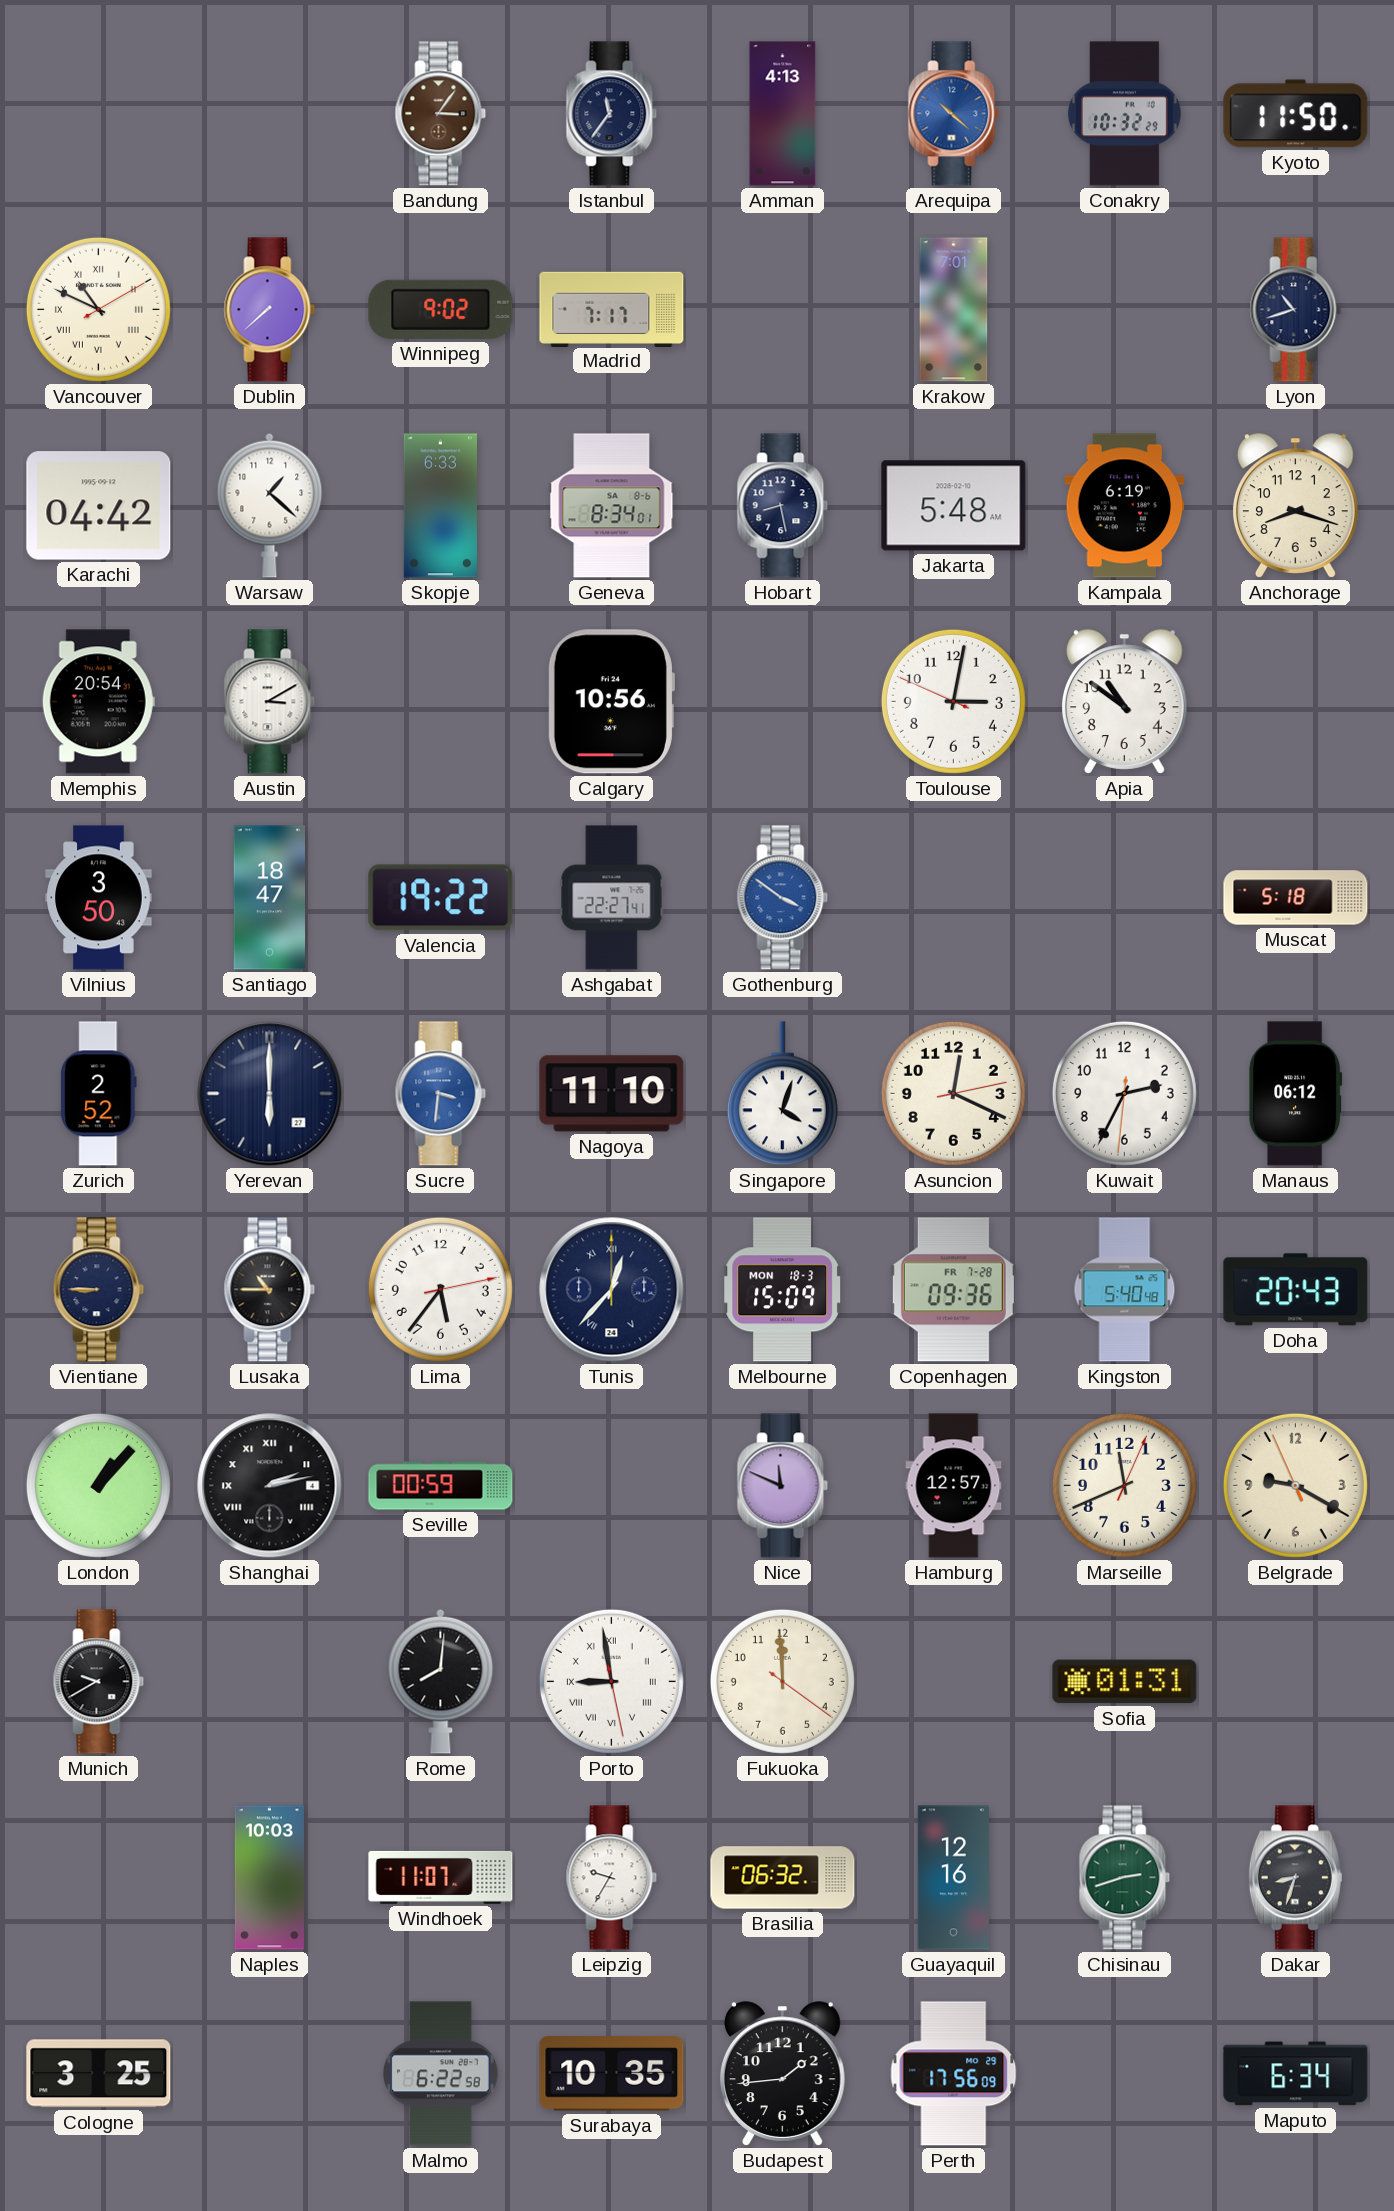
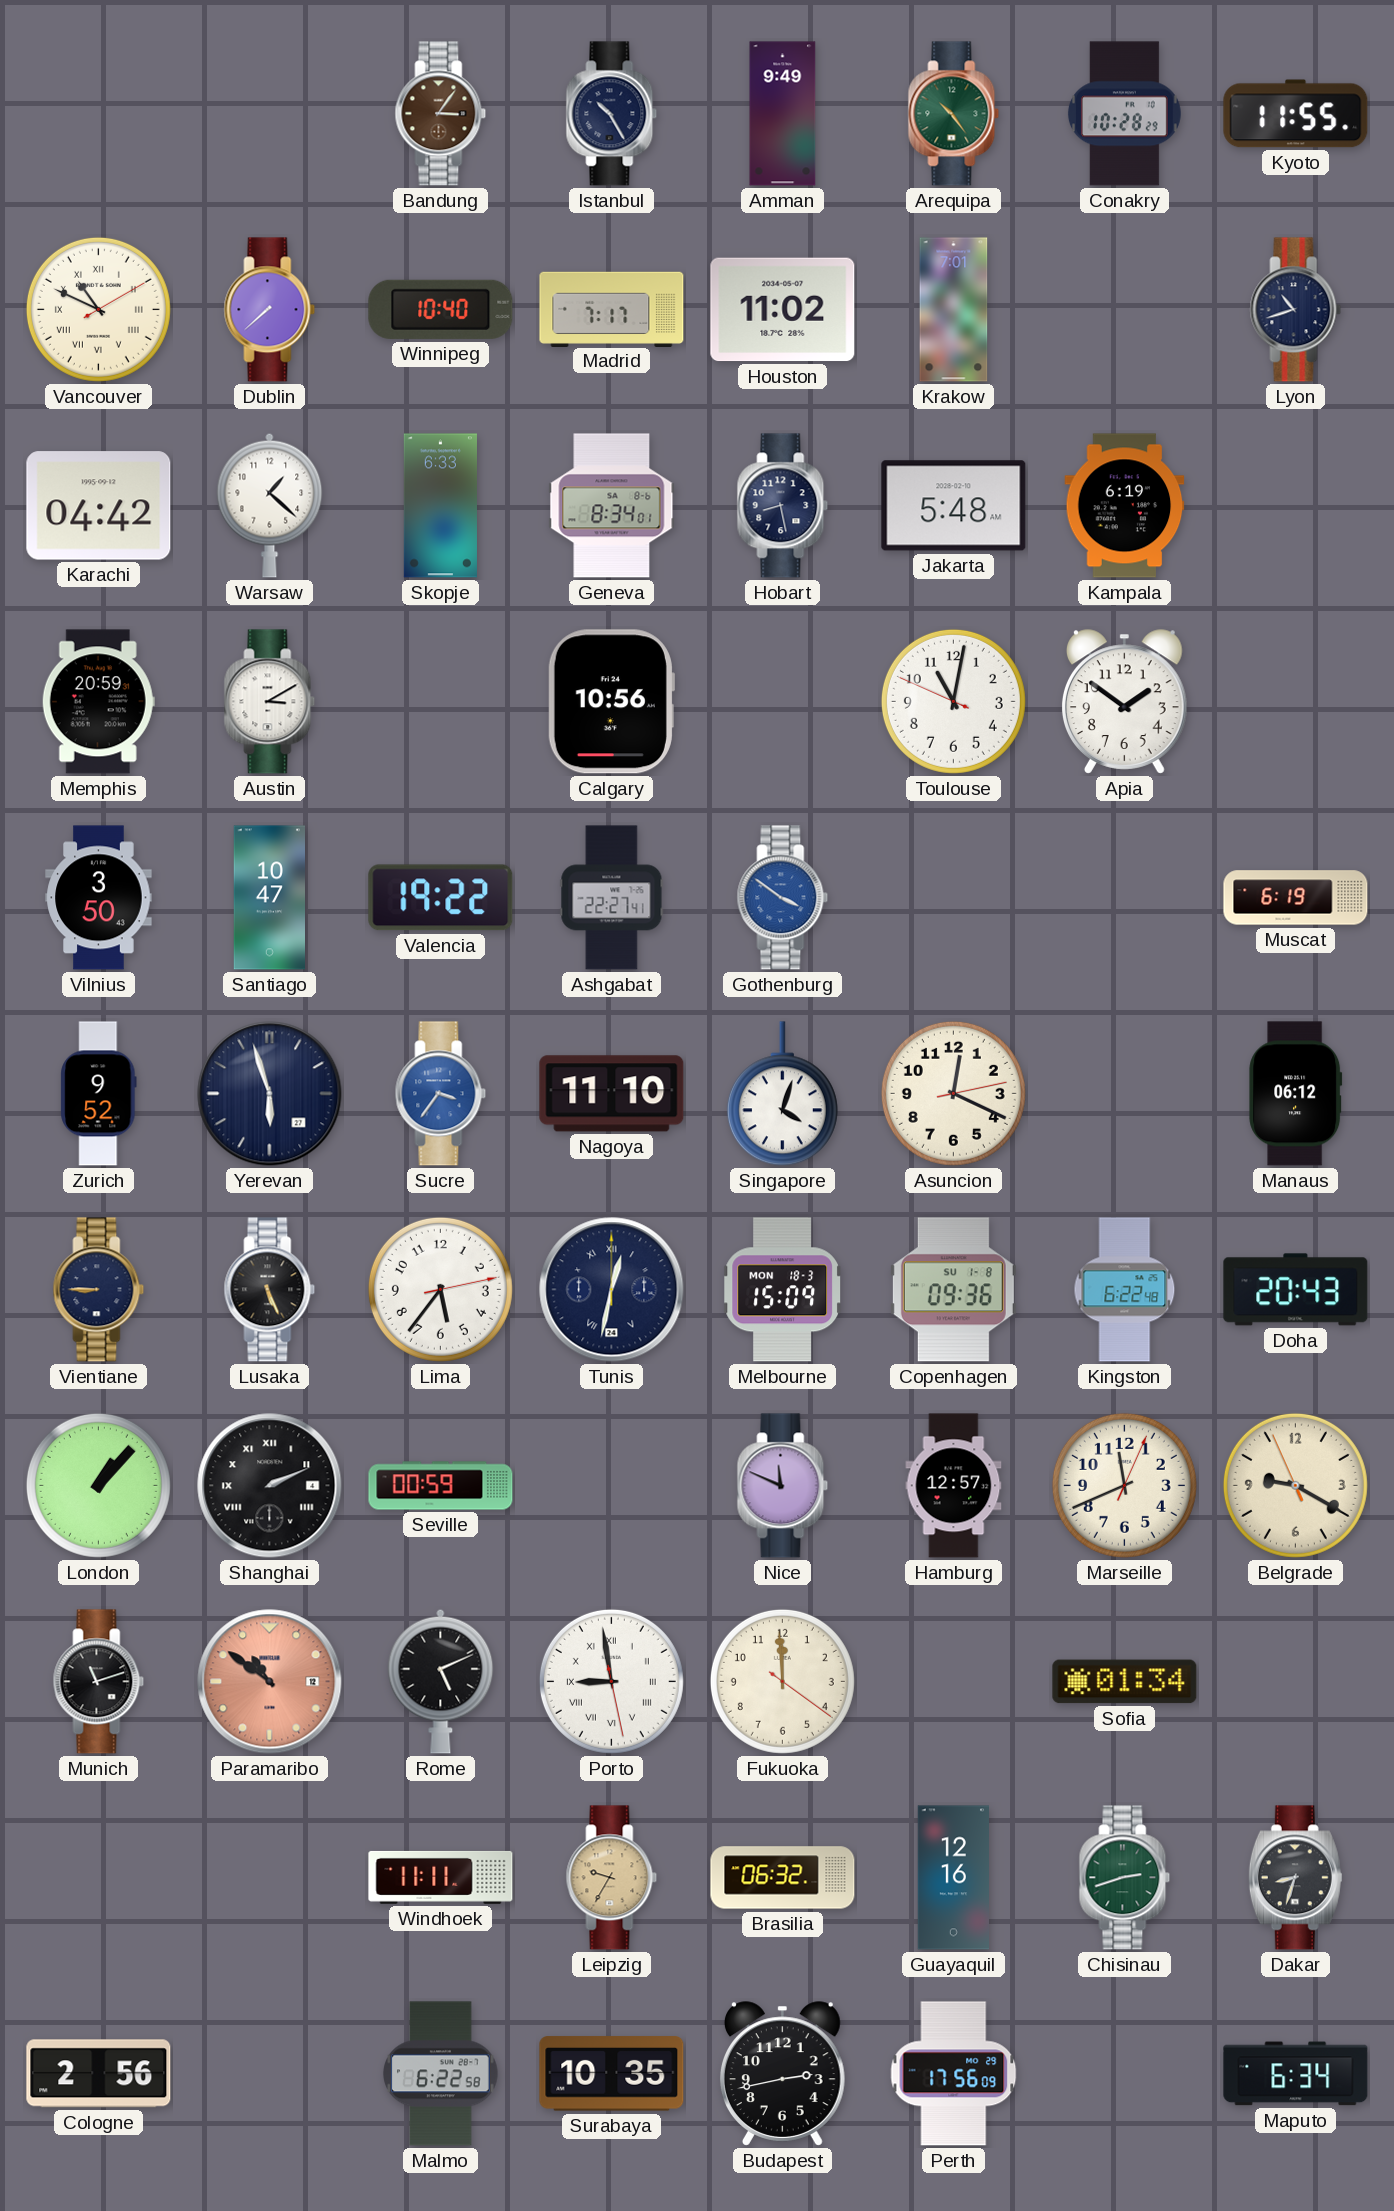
Istanbul: 11:36 -> 10:25 (612, 114)
Amman: 4:13 -> 9:49 (783, 114)
Arequipa: 10:22 -> 10:24 (954, 114)
Arequipa dial: blue -> green (954, 114)
Conakry: 10:32 -> 10:28 (1124, 114)
Kyoto: 11:50 -> 11:55 (1296, 114)
Winnipeg: 9:02 -> 10:40 (441, 309)
Houston: none -> 11:02 (783, 310)
Anchorage: 8:18 -> none (1295, 506)
Memphis: 20:54 -> 20:59 (98, 702)
Toulouse: 3:01 -> 11:01 (953, 701)
Apia: 10:51 -> 1:51 (1124, 702)
Santiago: 18:47 -> 10:47 (270, 898)
Muscat: 5:18 -> 6:19 (1296, 898)
Zurich: 2:52 -> 9:52 (99, 1094)
Yerevan: 6:00 -> 5:57 (270, 1094)
Sucre: 3:31 -> 3:36 (441, 1094)
Kuwait: 2:34 -> none (1124, 1093)
Lusaka: 10:45 -> 5:26 (270, 1290)
Tunis: 12:37 -> 12:32 (612, 1290)
Copenhagen date: FR 7-28 -> SU 1-8 (953, 1290)
Kingston: 5:40 -> 6:22 (1125, 1290)
Shanghai: 2:13 -> 2:11 (270, 1486)
Munich: 9:40 -> 11:12 (99, 1682)
Paramaribo: none -> 10:51 (270, 1682)
Rome: 8:01 -> 5:11 (441, 1681)
Sofia: 01:31 -> 01:34 (1125, 1682)
Naples: 10:03 -> none (269, 1878)
Windhoek: 11:07 -> 11:11 (441, 1877)
Leipzig dial: white -> champagne (612, 1878)
Cologne: 3:25 -> 2:56 (99, 2074)
Budapest: 1:44 -> 2:43 (782, 2074)
